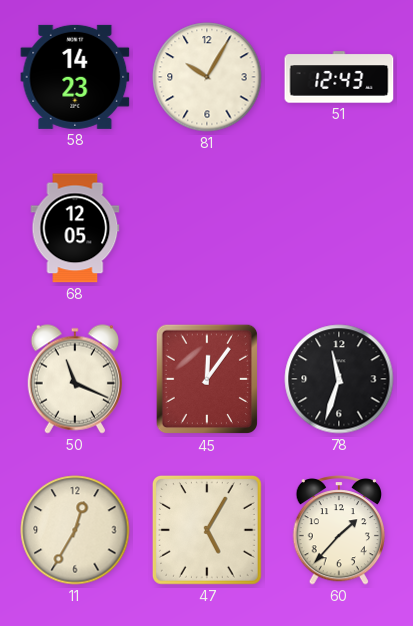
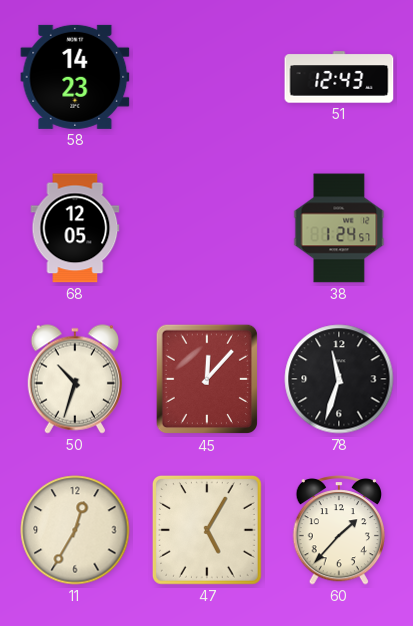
81: 10:05 -> none (207, 77)
38: none -> 1:24 (339, 228)
50: 11:19 -> 10:33 (75, 379)
45: 12:06 -> 12:07 (207, 379)
